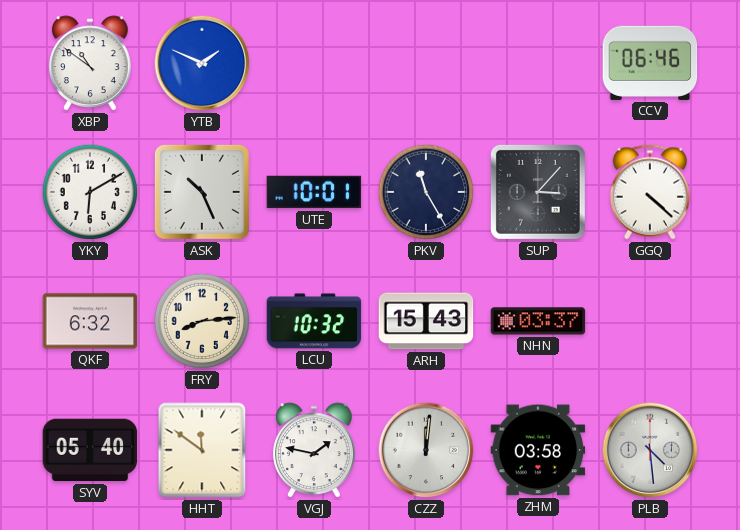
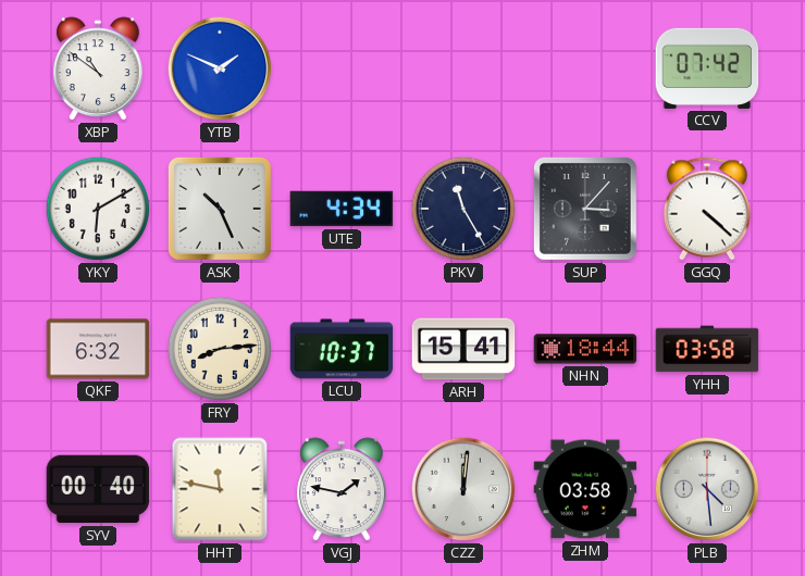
CCV: 06:46 -> 07:42 (707, 68)
UTE: 10:01 -> 4:34 (342, 209)
LCU: 10:32 -> 10:37 (342, 349)
ARH: 15:43 -> 15:41 (463, 349)
NHN: 03:37 -> 18:44 (585, 349)
YHH: none -> 03:58 (707, 349)
SYV: 05:40 -> 00:40 (98, 489)
HHT: 11:51 -> 11:47 (220, 489)
